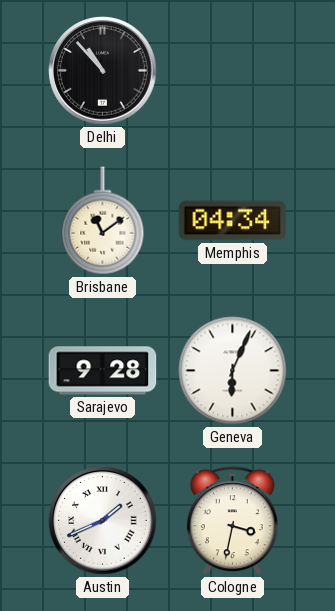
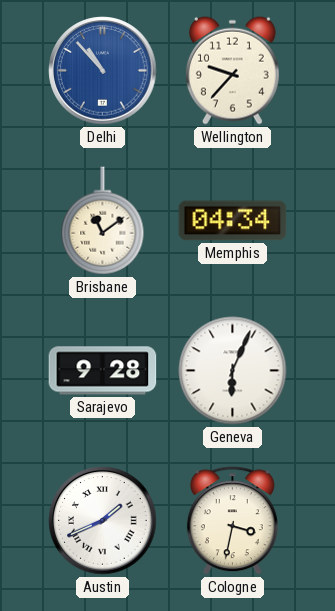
Delhi dial: black -> blue (103, 71)
Wellington: none -> 9:37 (232, 70)
